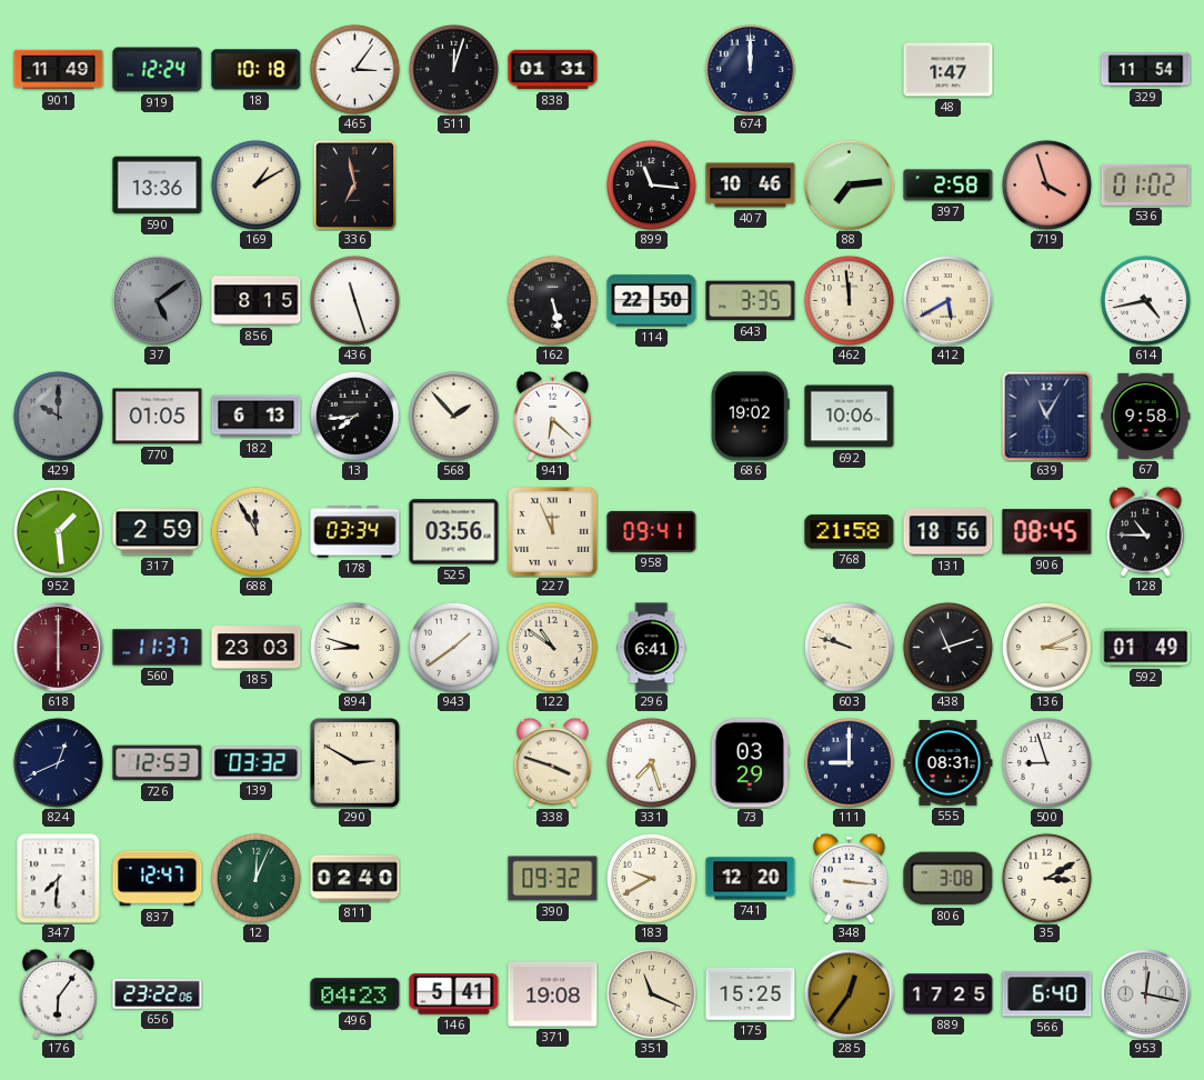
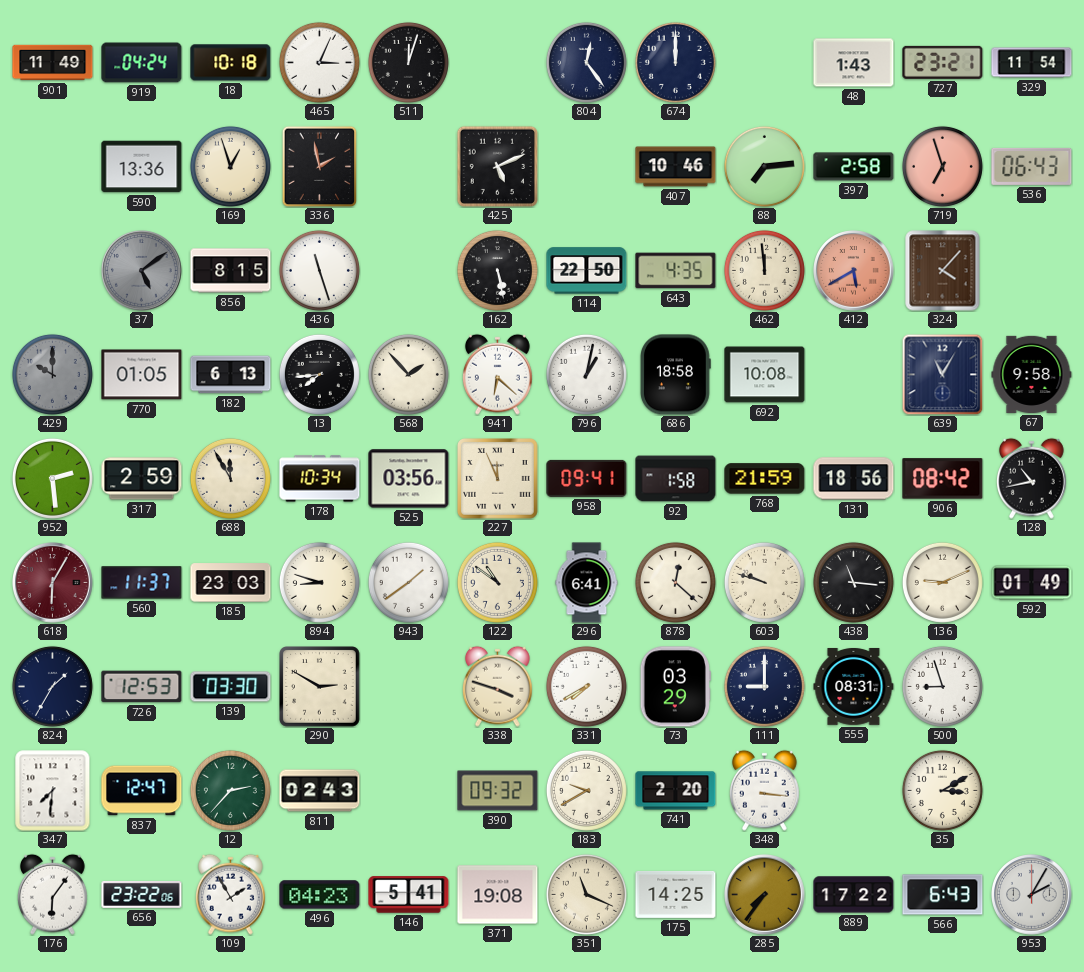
919: 12:24 -> 04:24 (142, 63)
465: 3:06 -> 3:04 (319, 62)
838: 01:31 -> none (553, 70)
804: none -> 12:24 (586, 62)
48: 1:47 -> 1:43 (854, 63)
727: none -> 23:21 (943, 62)
169: 1:10 -> 12:57 (230, 166)
336: 6:58 -> 1:58 (320, 166)
425: none -> 5:11 (497, 166)
899: 11:16 -> none (651, 184)
719: 3:57 -> 6:57 (942, 166)
536: 01:02 -> 06:43 (1032, 166)
643: 3:35 -> 4:35 (676, 271)
412 dial: cream -> salmon (854, 271)
324: none -> 4:07 (943, 271)
614: 4:43 -> none (1145, 300)
796: none -> 1:02 (586, 374)
686: 19:02 -> 18:58 (676, 375)
692: 10:06 -> 10:08 (765, 375)
952: 1:29 -> 2:29 (52, 478)
178: 03:34 -> 10:34 (320, 479)
92: none -> 1:58 (676, 479)
768: 21:58 -> 21:59 (765, 479)
906: 08:45 -> 08:42 (943, 479)
128: 10:45 -> 10:43 (1031, 478)
618: 6:00 -> 6:05 (53, 583)
878: none -> 12:22 (675, 582)
438: 11:12 -> 11:16 (853, 582)
136: 3:11 -> 9:11 (942, 582)
824: 12:41 -> 1:35 (52, 686)
139: 03:32 -> 03:30 (231, 687)
331: 7:27 -> 7:40 (586, 686)
12: 12:04 -> 2:37 (230, 790)
811: 02:40 -> 02:43 (320, 791)
741: 12:20 -> 2:20 (676, 791)
806: 3:08 -> none (949, 879)
109: none -> 1:55 (230, 894)
175: 15:25 -> 14:25 (676, 894)
285: 12:36 -> 7:36 (765, 895)
889: 17:25 -> 17:22 (854, 895)
566: 6:40 -> 6:43 (943, 895)
953: 12:17 -> 2:05 (1032, 895)
